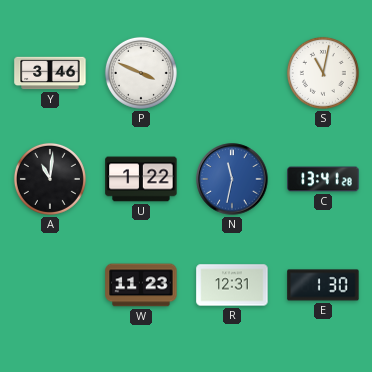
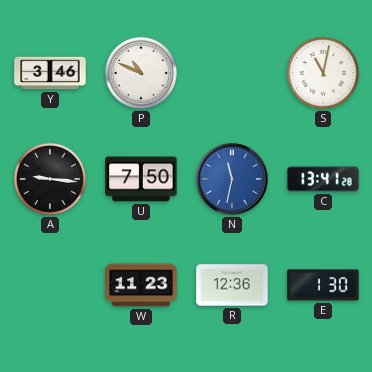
P: 3:49 -> 10:49 (141, 73)
A: 11:01 -> 9:16 (50, 179)
U: 1:22 -> 7:50 (141, 179)
R: 12:31 -> 12:36 (232, 285)
